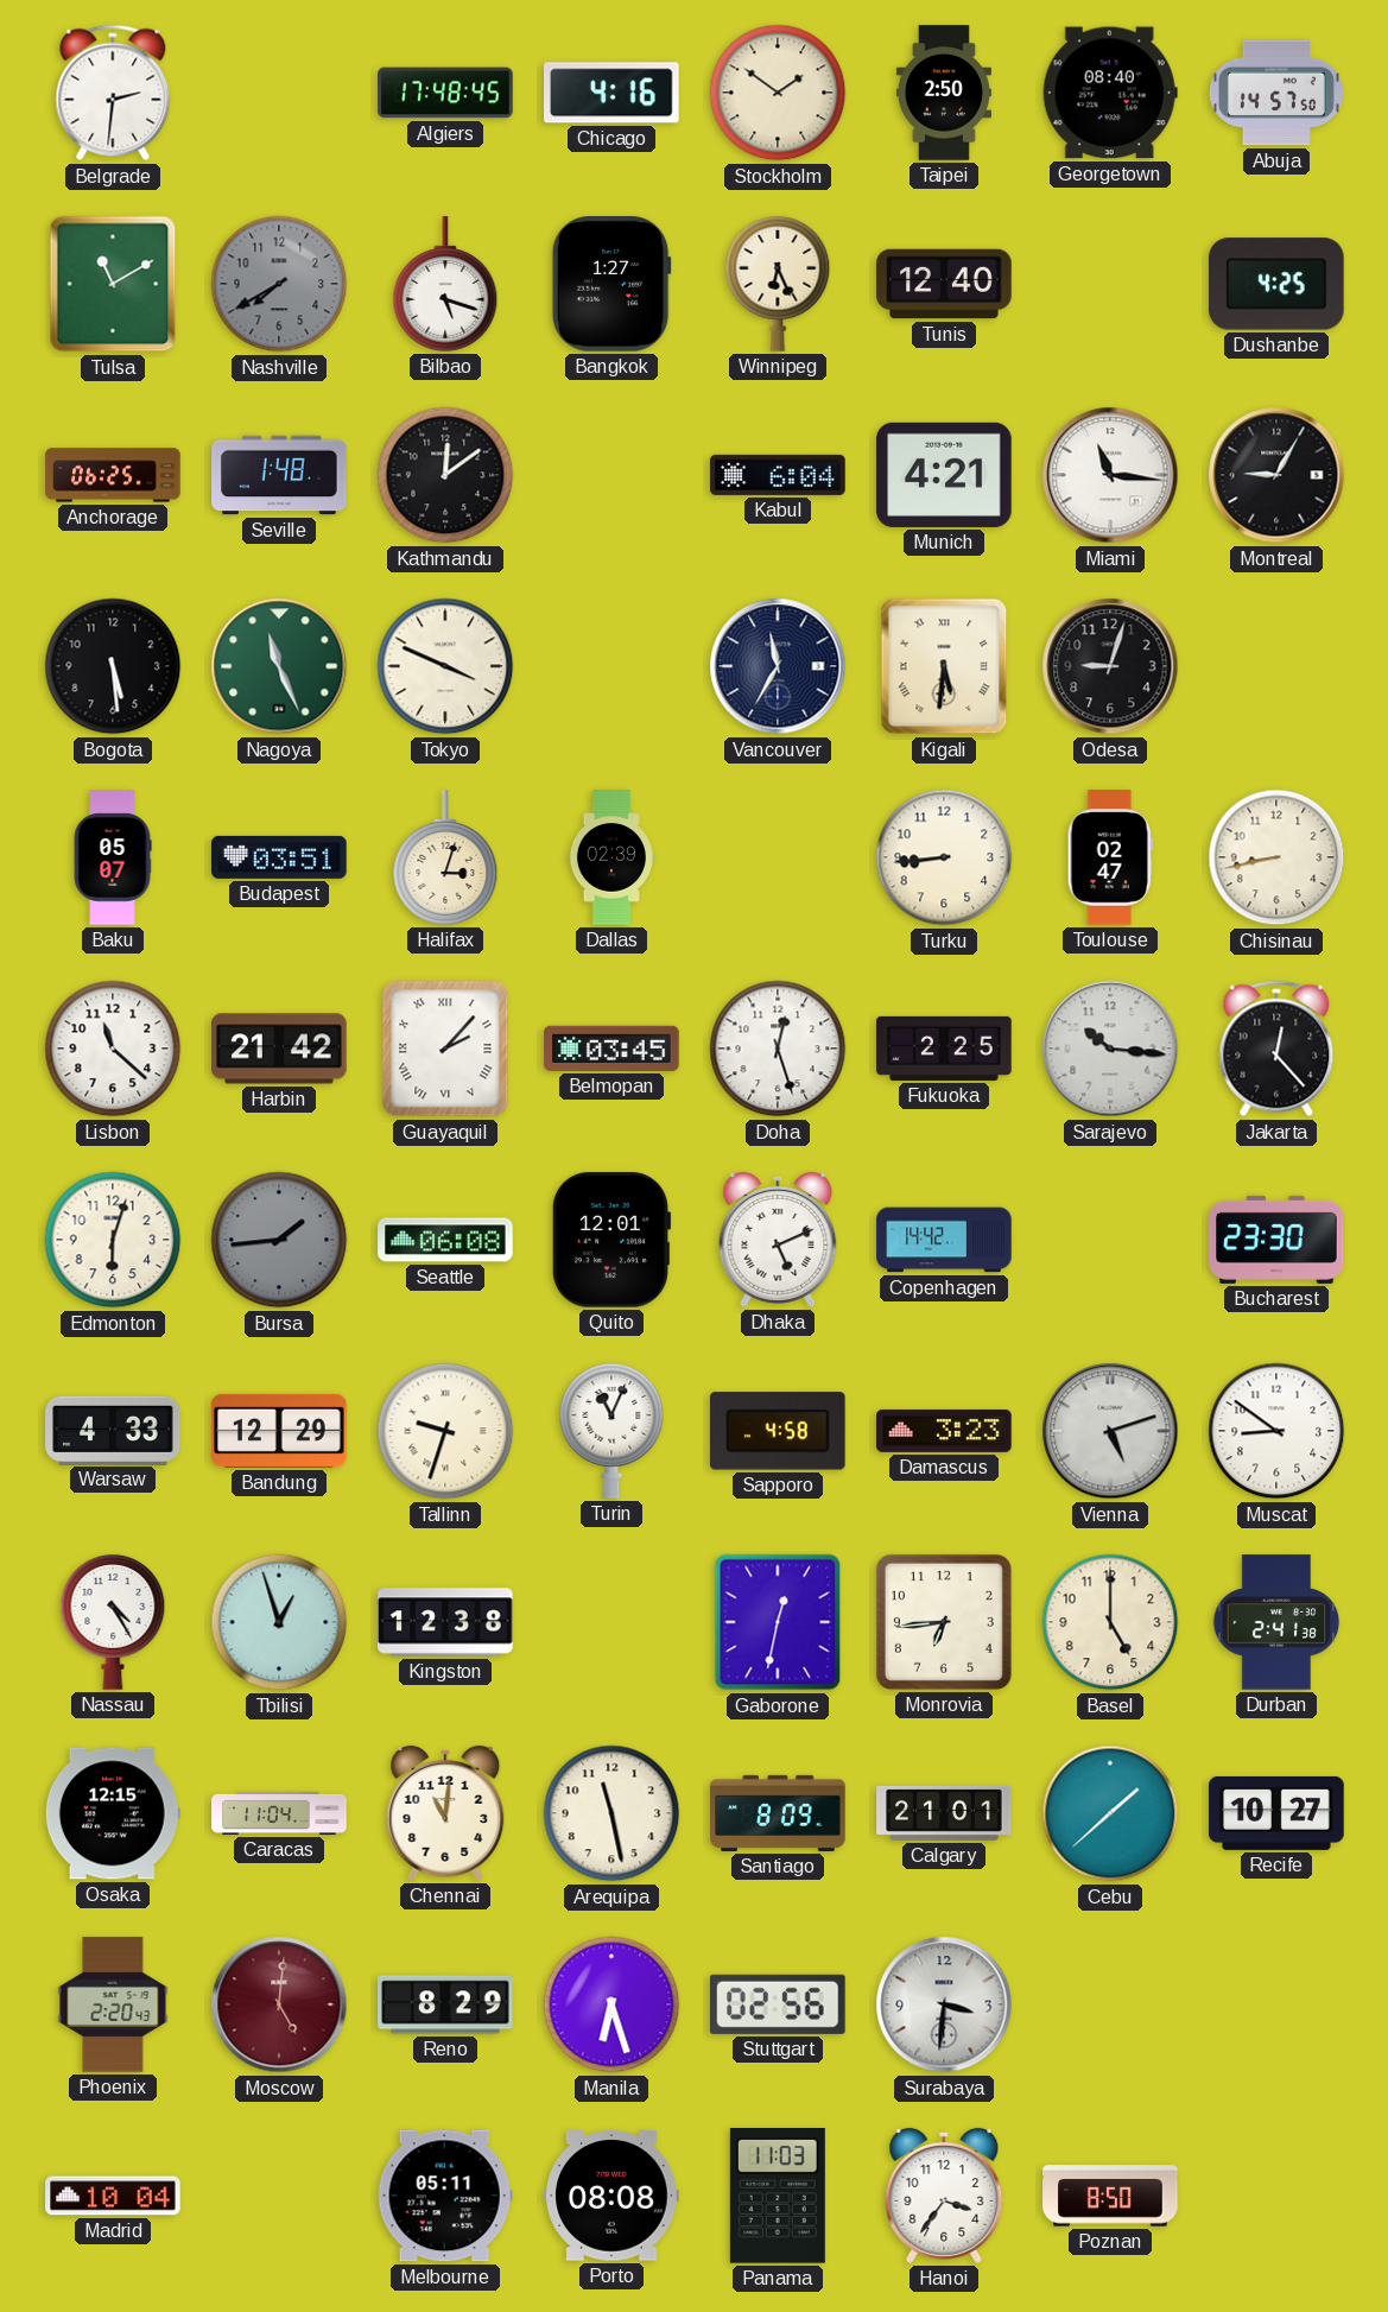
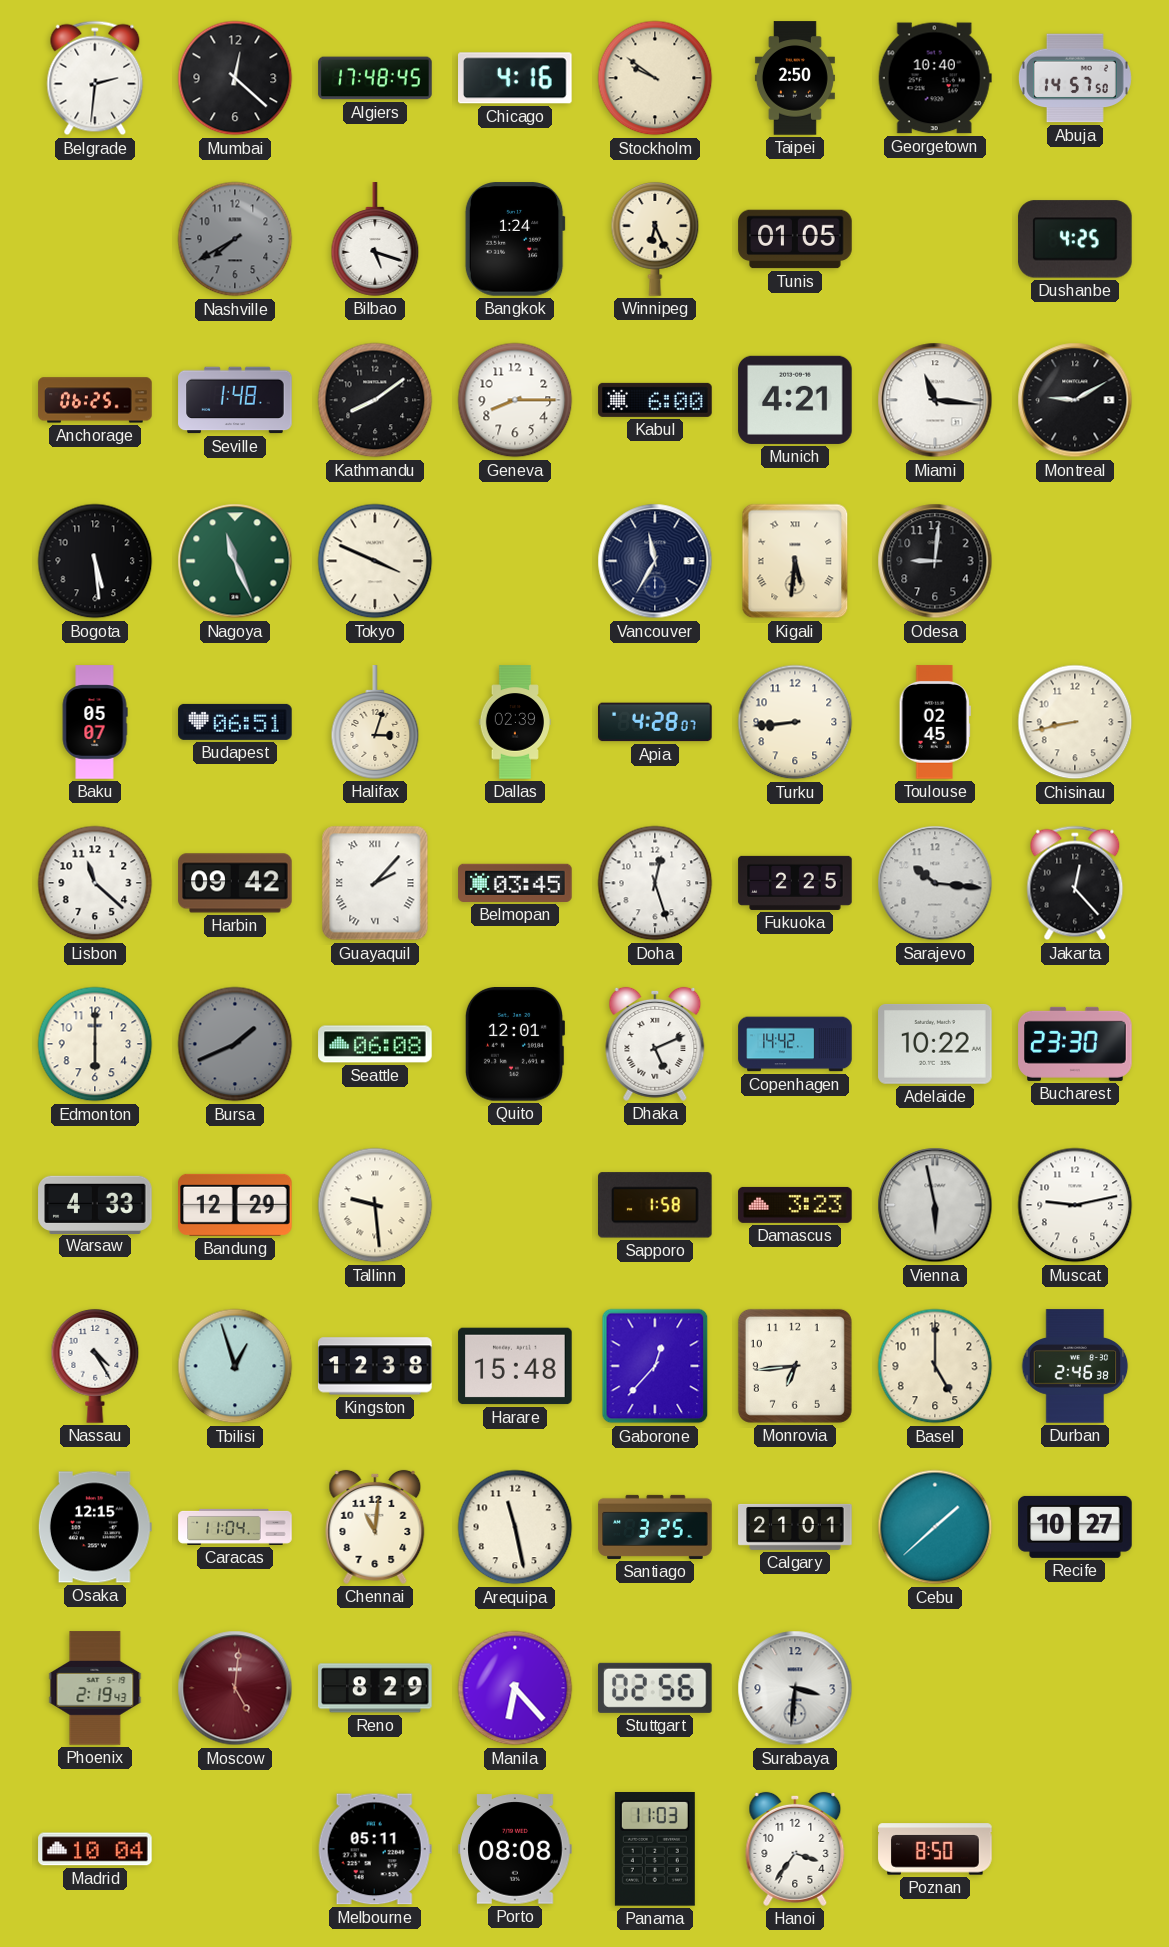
Mumbai: none -> 12:22 (235, 78)
Stockholm: 1:51 -> 9:51 (655, 78)
Georgetown: 08:40 -> 10:40 (935, 78)
Tulsa: 11:10 -> none (113, 284)
Bangkok: 1:27 -> 1:24 (515, 239)
Tunis: 12:40 -> 01:05 (795, 239)
Kathmandu: 12:09 -> 8:09 (375, 400)
Geneva: none -> 8:15 (515, 400)
Kabul: 6:04 -> 6:00 (655, 400)
Montreal: 9:05 -> 9:10 (1075, 400)
Odesa: 9:03 -> 9:01 (935, 561)
Budapest: 03:51 -> 06:51 (235, 722)
Apia: none -> 4:28 (655, 722)
Toulouse: 02:47 -> 02:45 (935, 722)
Harbin: 21:42 -> 09:42 (235, 883)
Edmonton: 6:03 -> 6:00 (95, 1044)
Bursa: 1:44 -> 1:41 (235, 1044)
Adelaide: none -> 10:22 (935, 1044)
Tallinn: 9:33 -> 9:29 (375, 1205)
Turin: 11:04 -> none (611, 1431)
Sapporo: 4:58 -> 1:58 (656, 1205)
Vienna: 5:12 -> 5:58 (935, 1205)
Muscat: 8:51 -> 9:13 (1075, 1205)
Harare: none -> 15:48 (515, 1366)
Gaborone: 12:32 -> 12:37 (655, 1366)
Durban: 2:41 -> 2:46 (1075, 1366)
Santiago: 8:09 -> 3:25 (655, 1527)
Phoenix: 2:20 -> 2:19 (95, 1688)
Manila: 6:27 -> 6:23 (515, 1688)
